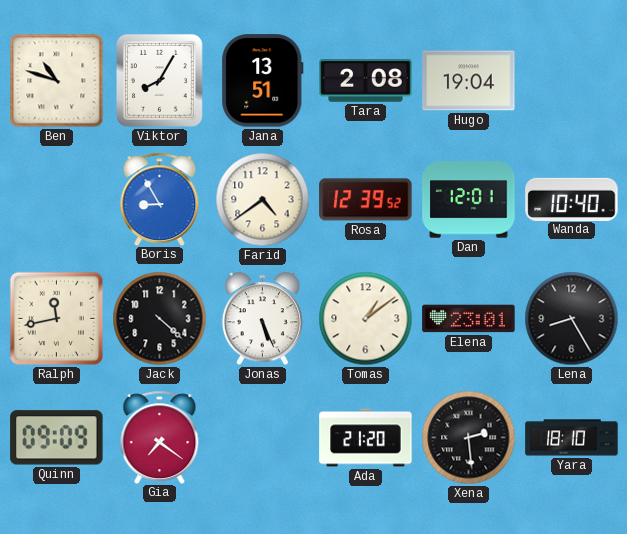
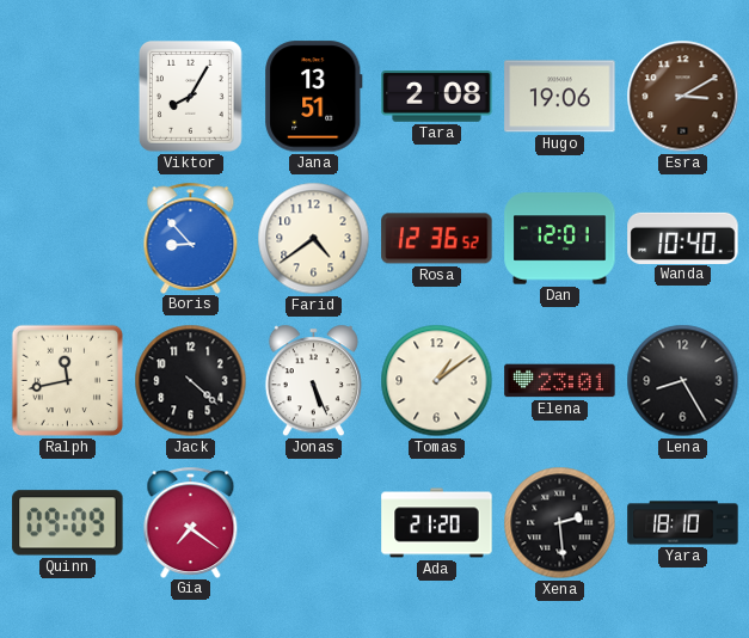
Ben: 10:48 -> none (57, 81)
Hugo: 19:04 -> 19:06 (560, 97)
Esra: none -> 3:10 (683, 97)
Boris: 8:55 -> 8:53 (191, 238)
Rosa: 12:39 -> 12:36 (437, 239)
